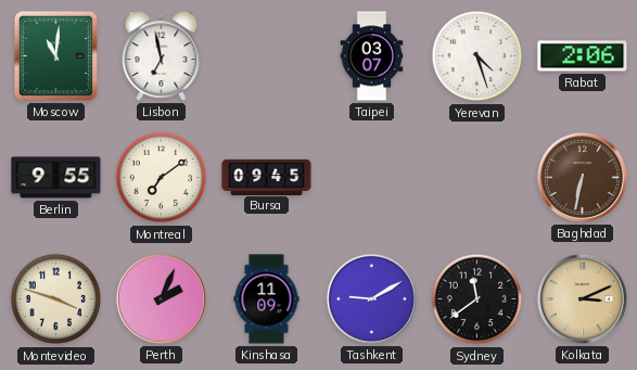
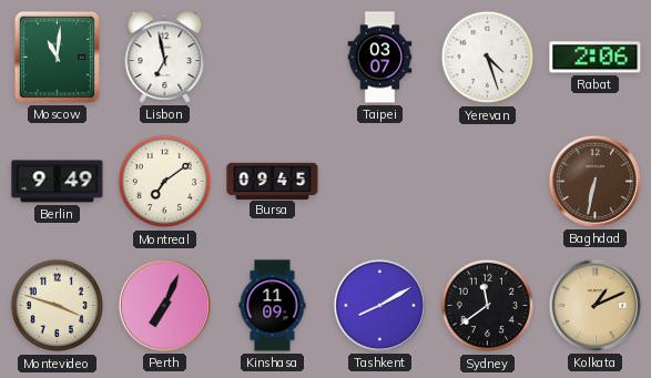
Berlin: 9:55 -> 9:49 (58, 182)
Perth: 2:04 -> 7:04 (164, 305)
Tashkent: 9:10 -> 8:10 (379, 305)
Kolkata: 3:11 -> 1:11 (594, 305)
